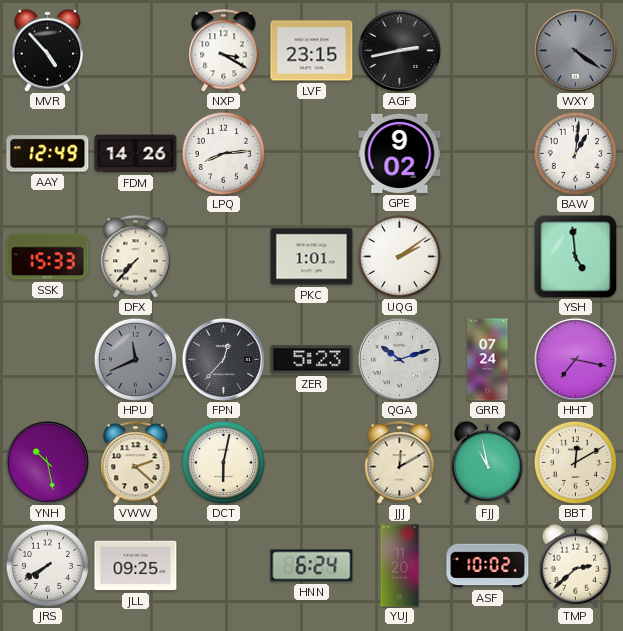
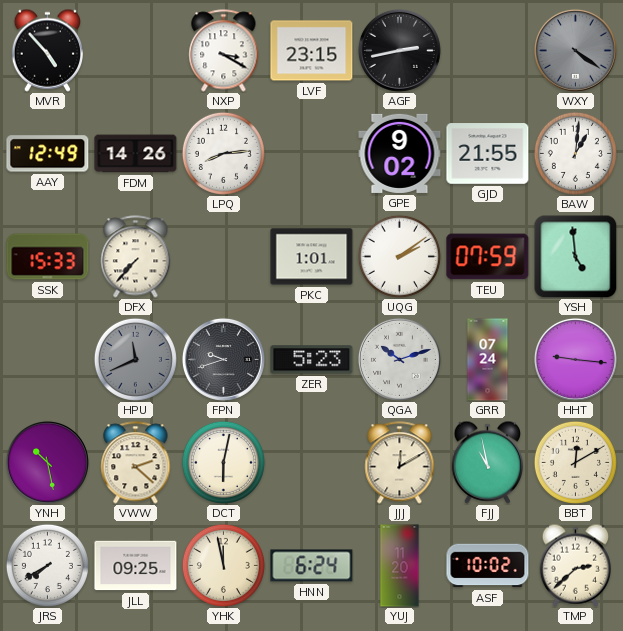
GJD: none -> 21:55 (488, 154)
TEU: none -> 07:59 (488, 257)
FPN: 12:37 -> 9:42 (223, 359)
HHT: 7:17 -> 9:16 (575, 359)
YHK: none -> 11:58 (223, 565)
